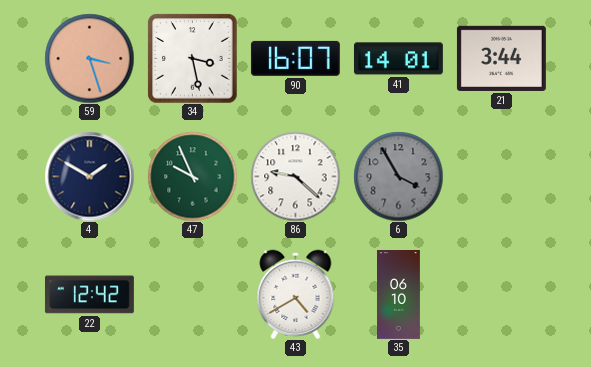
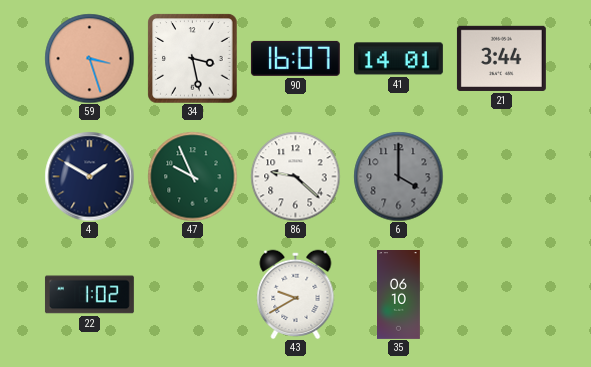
6: 3:55 -> 4:00 (398, 176)
22: 12:42 -> 1:02 (89, 295)
43: 4:40 -> 9:40 (296, 294)
